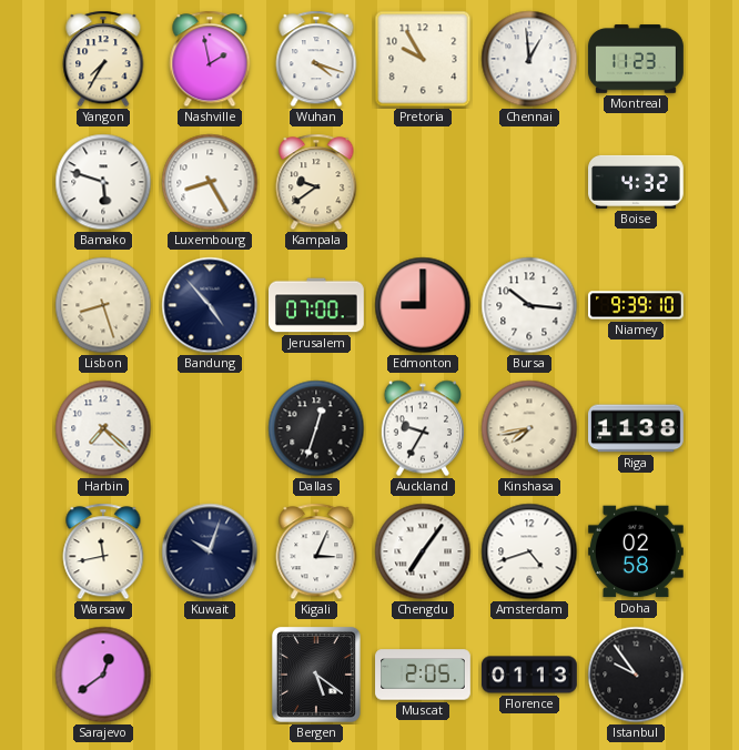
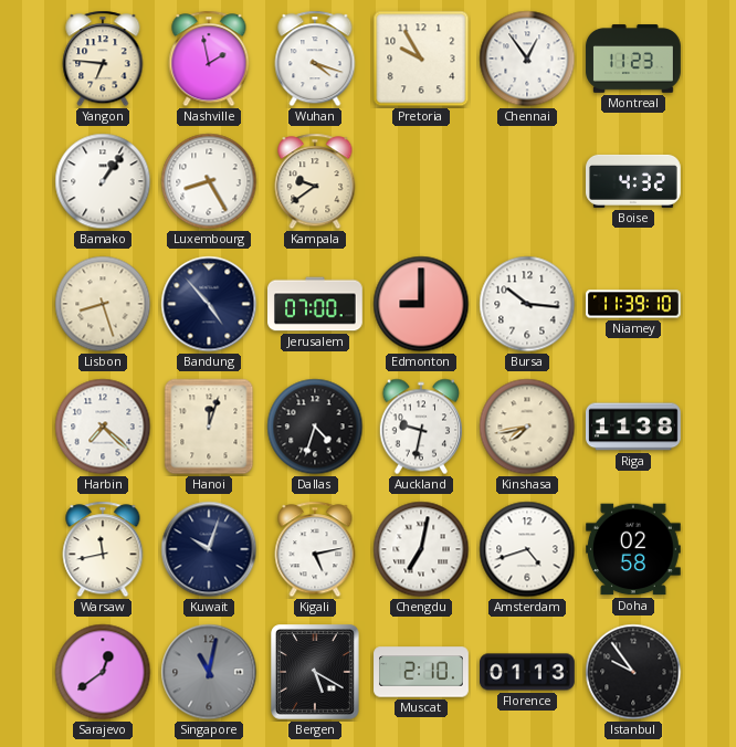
Yangon: 7:35 -> 6:46 (103, 59)
Chennai: 12:59 -> 12:54 (527, 59)
Bamako: 5:48 -> 1:06 (103, 181)
Niamey: 9:39 -> 11:39 (634, 304)
Hanoi: none -> 12:03 (209, 427)
Dallas: 12:33 -> 4:33 (315, 427)
Auckland: 9:35 -> 9:32 (421, 427)
Kigali: 3:04 -> 5:13 (315, 549)
Chengdu: 7:06 -> 7:02 (421, 549)
Singapore: none -> 11:02 (209, 672)
Bergen: 5:21 -> 5:20 (316, 672)
Muscat: 2:05 -> 2:10 (421, 672)
